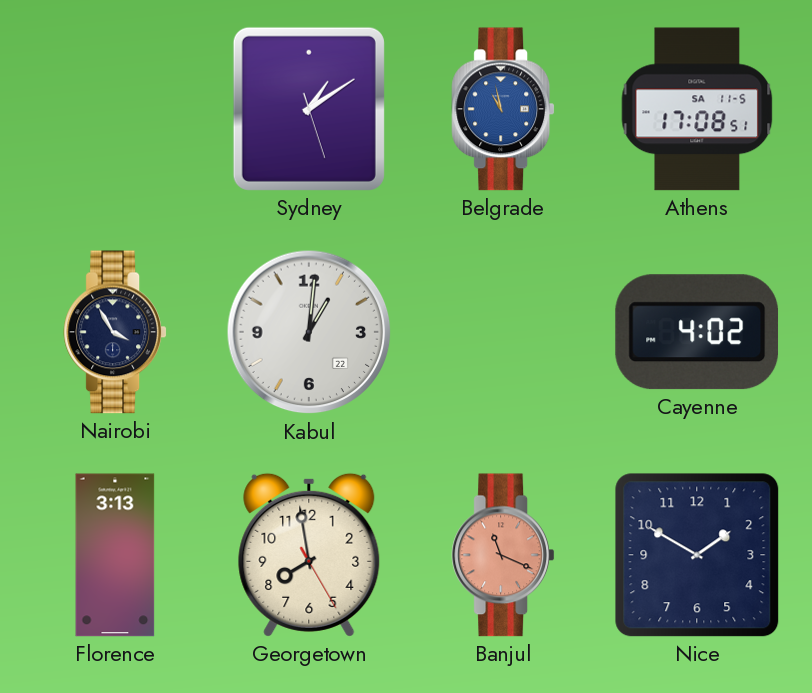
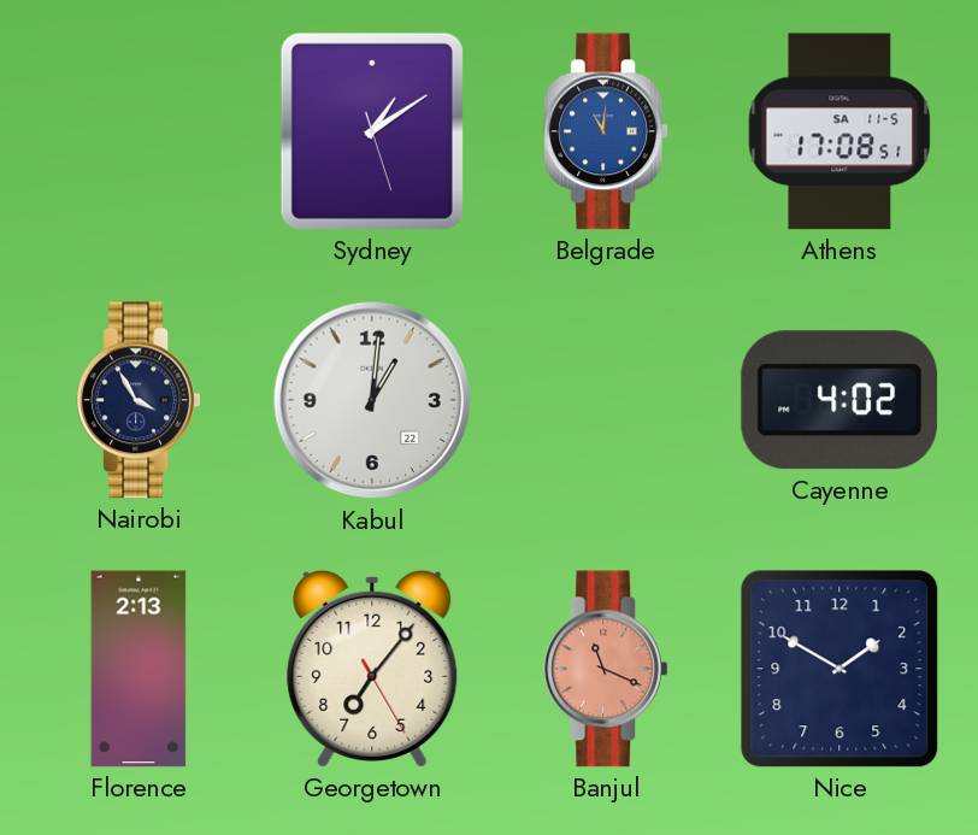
Belgrade: 10:58 -> 11:01 (606, 131)
Florence: 3:13 -> 2:13 (139, 669)
Georgetown: 7:58 -> 7:06 (372, 669)
